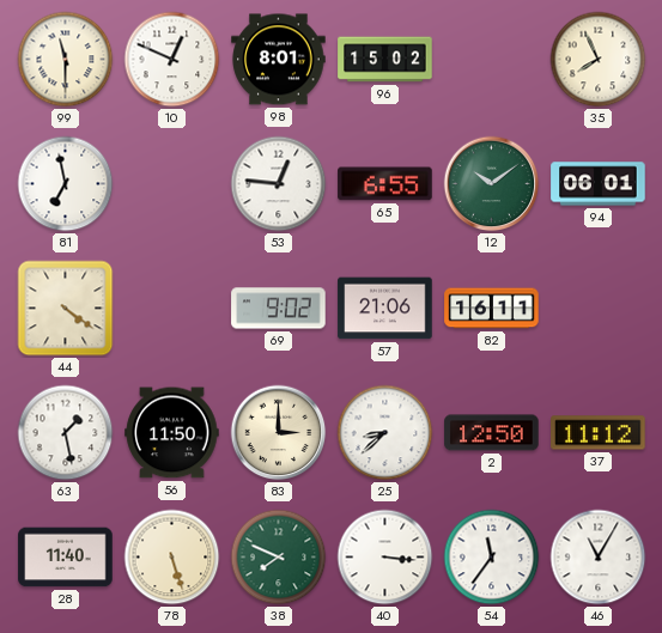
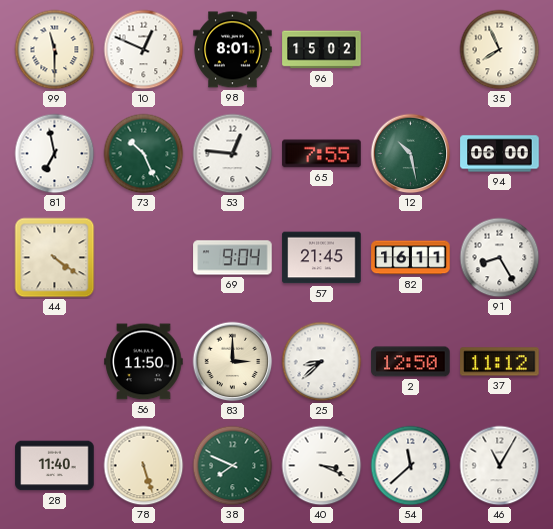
73: none -> 10:26 (144, 154)
65: 6:55 -> 7:55 (322, 154)
12: 10:09 -> 10:28 (411, 154)
94: 06:01 -> 06:00 (500, 154)
69: 9:02 -> 9:04 (233, 258)
57: 21:06 -> 21:45 (322, 258)
91: none -> 8:25 (500, 258)
63: 1:28 -> none (66, 433)
40: 3:16 -> 3:19 (322, 466)
54: 11:36 -> 11:38 (411, 466)
